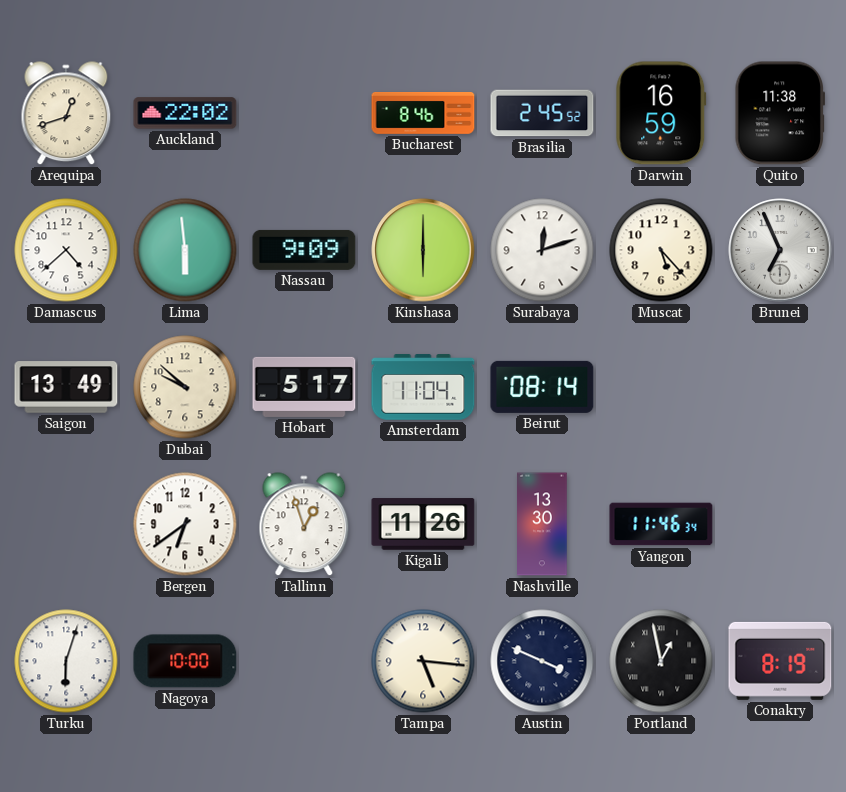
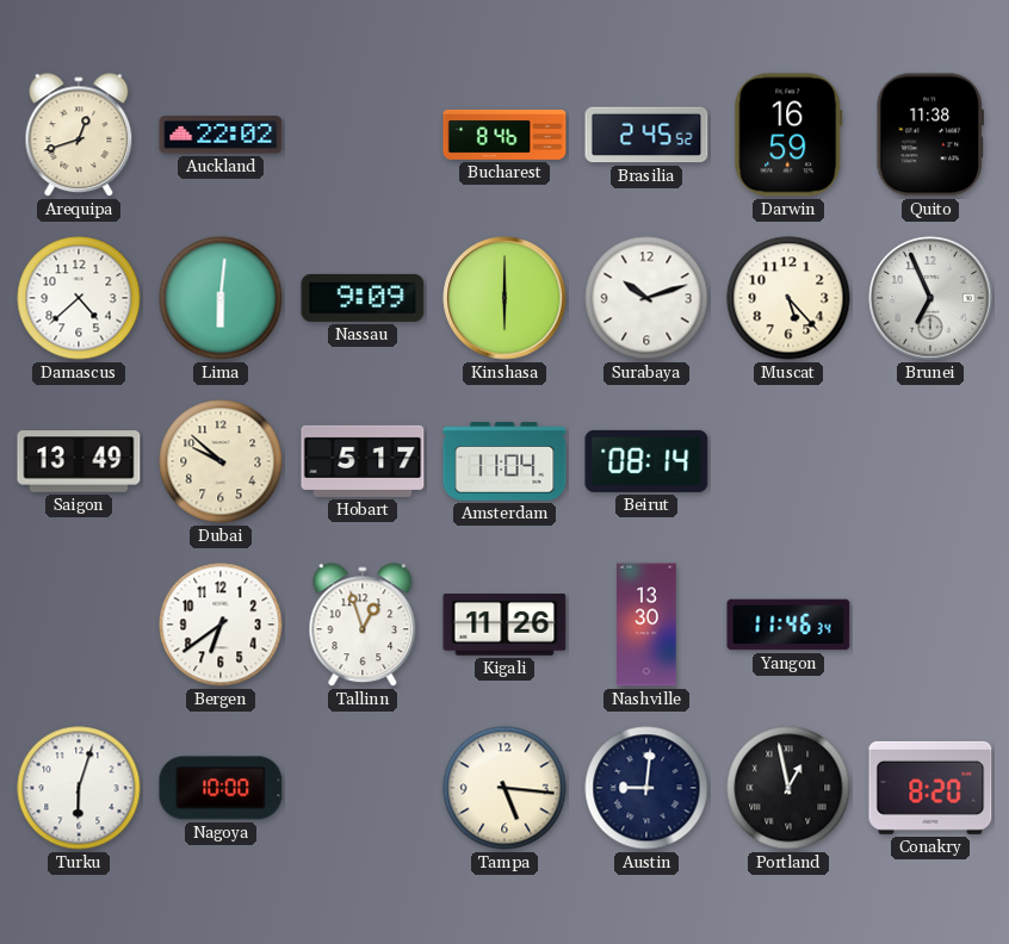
Lima: 5:59 -> 6:01 (221, 298)
Surabaya: 12:12 -> 10:12 (646, 298)
Austin: 3:49 -> 9:01 (646, 788)
Conakry: 8:19 -> 8:20 (930, 788)
